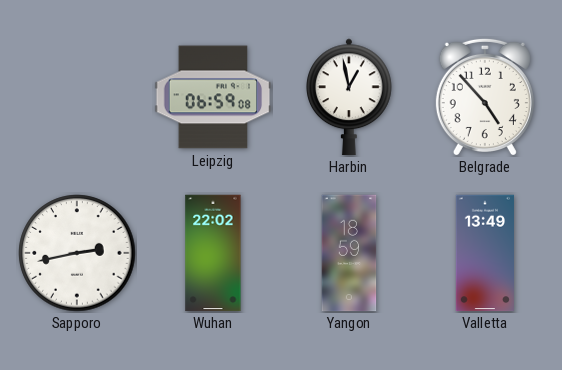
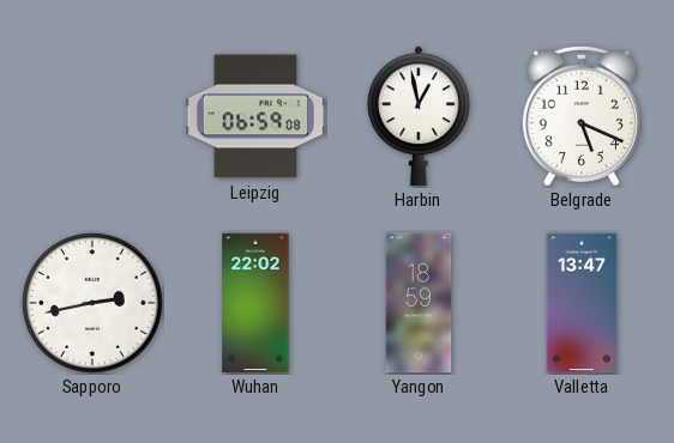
Belgrade: 4:53 -> 5:19 (582, 116)
Valletta: 13:49 -> 13:47 (582, 303)
